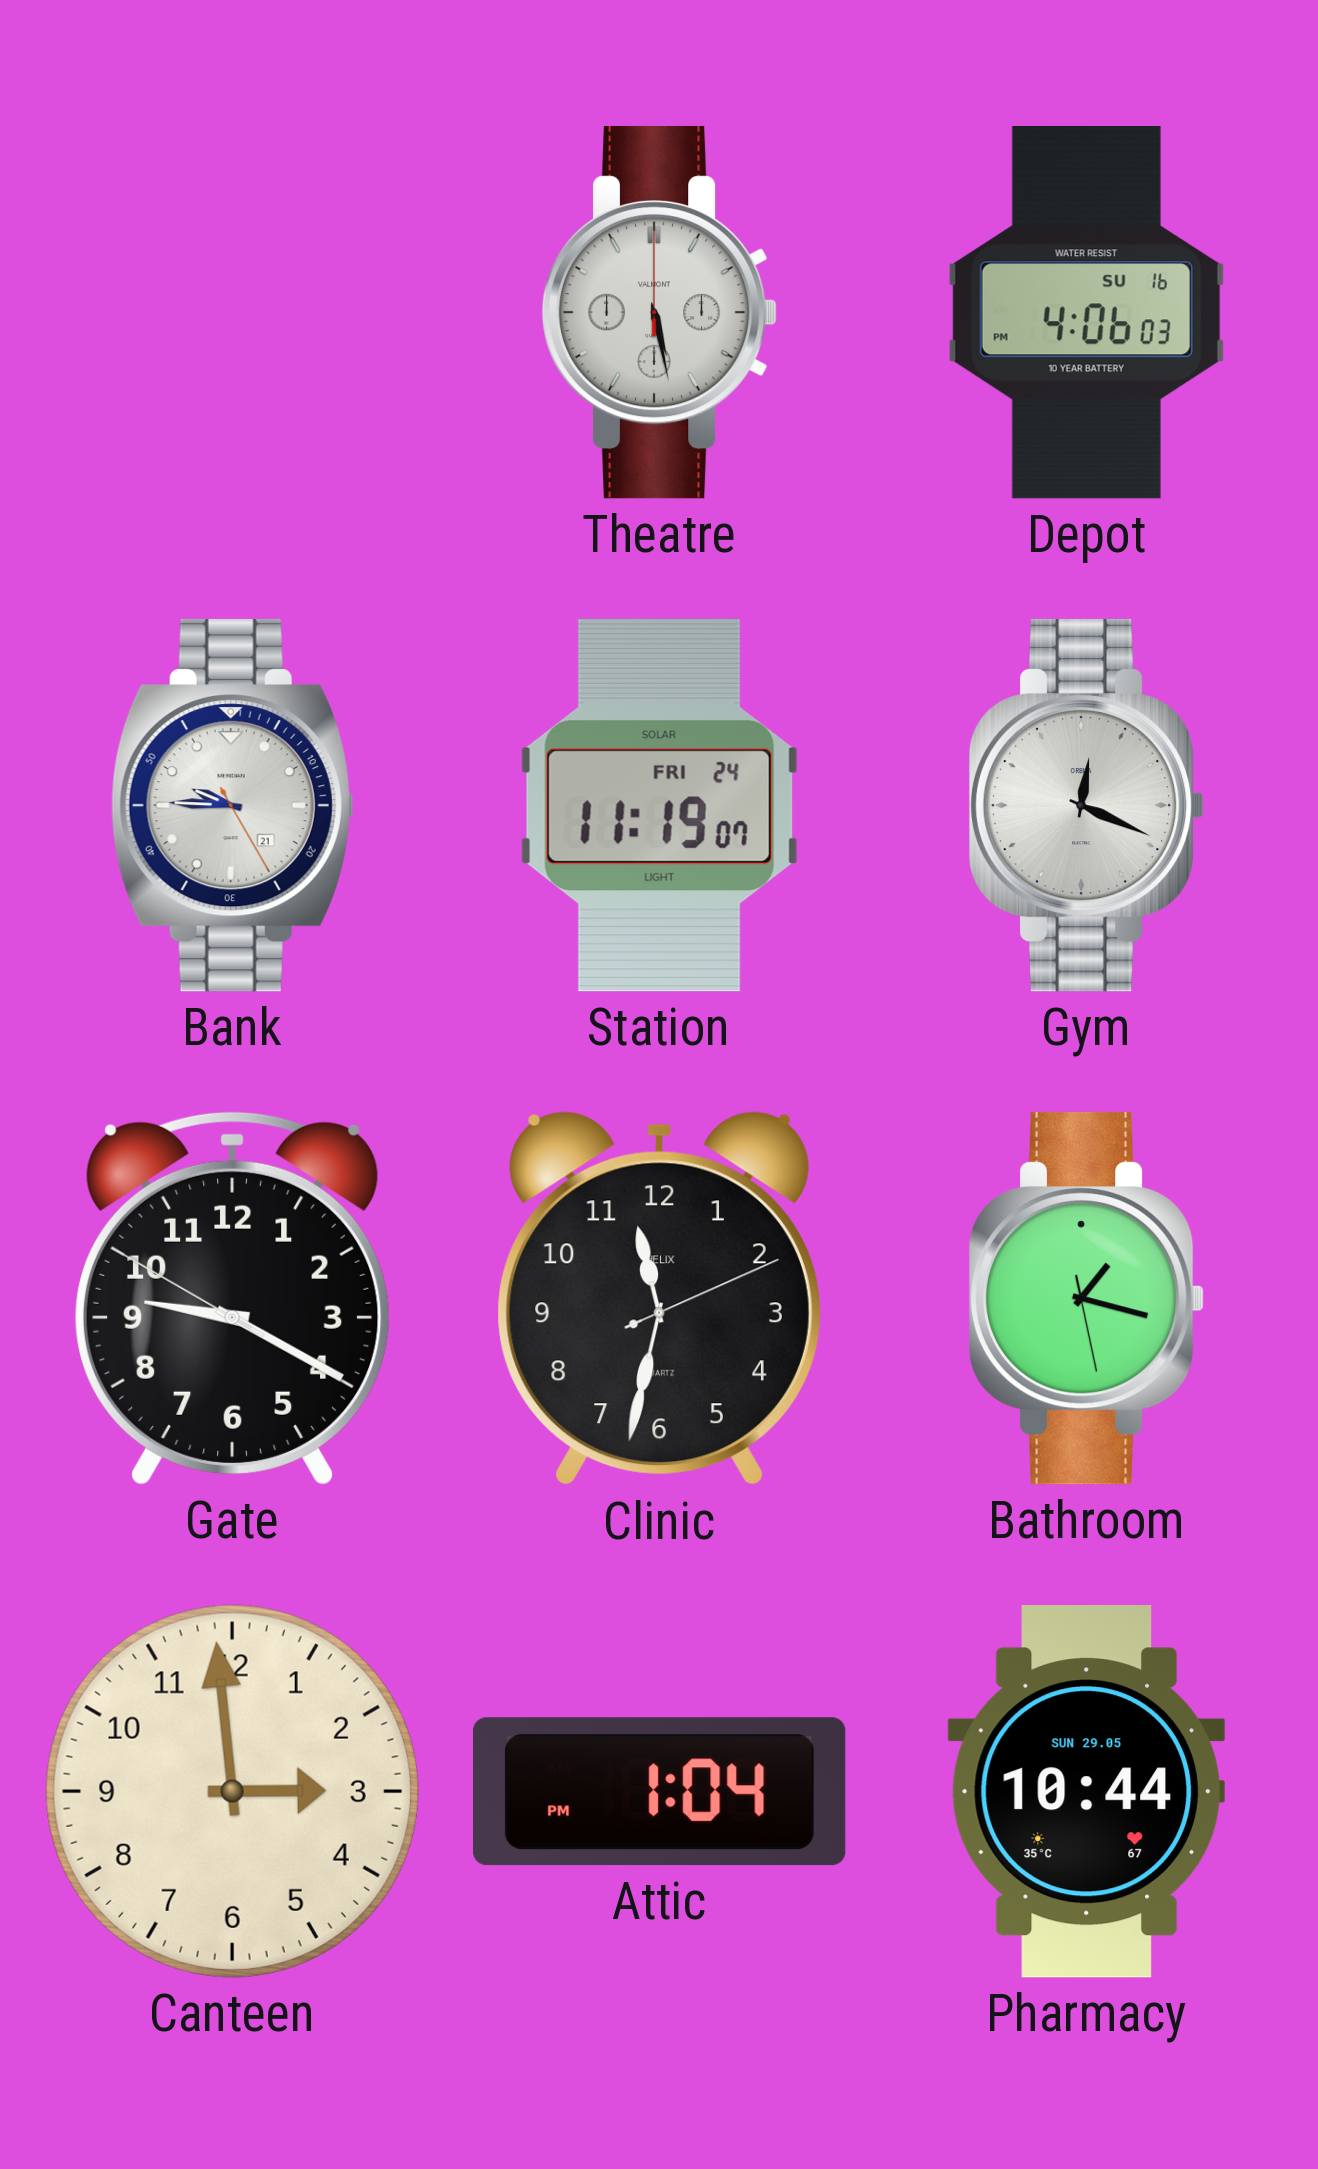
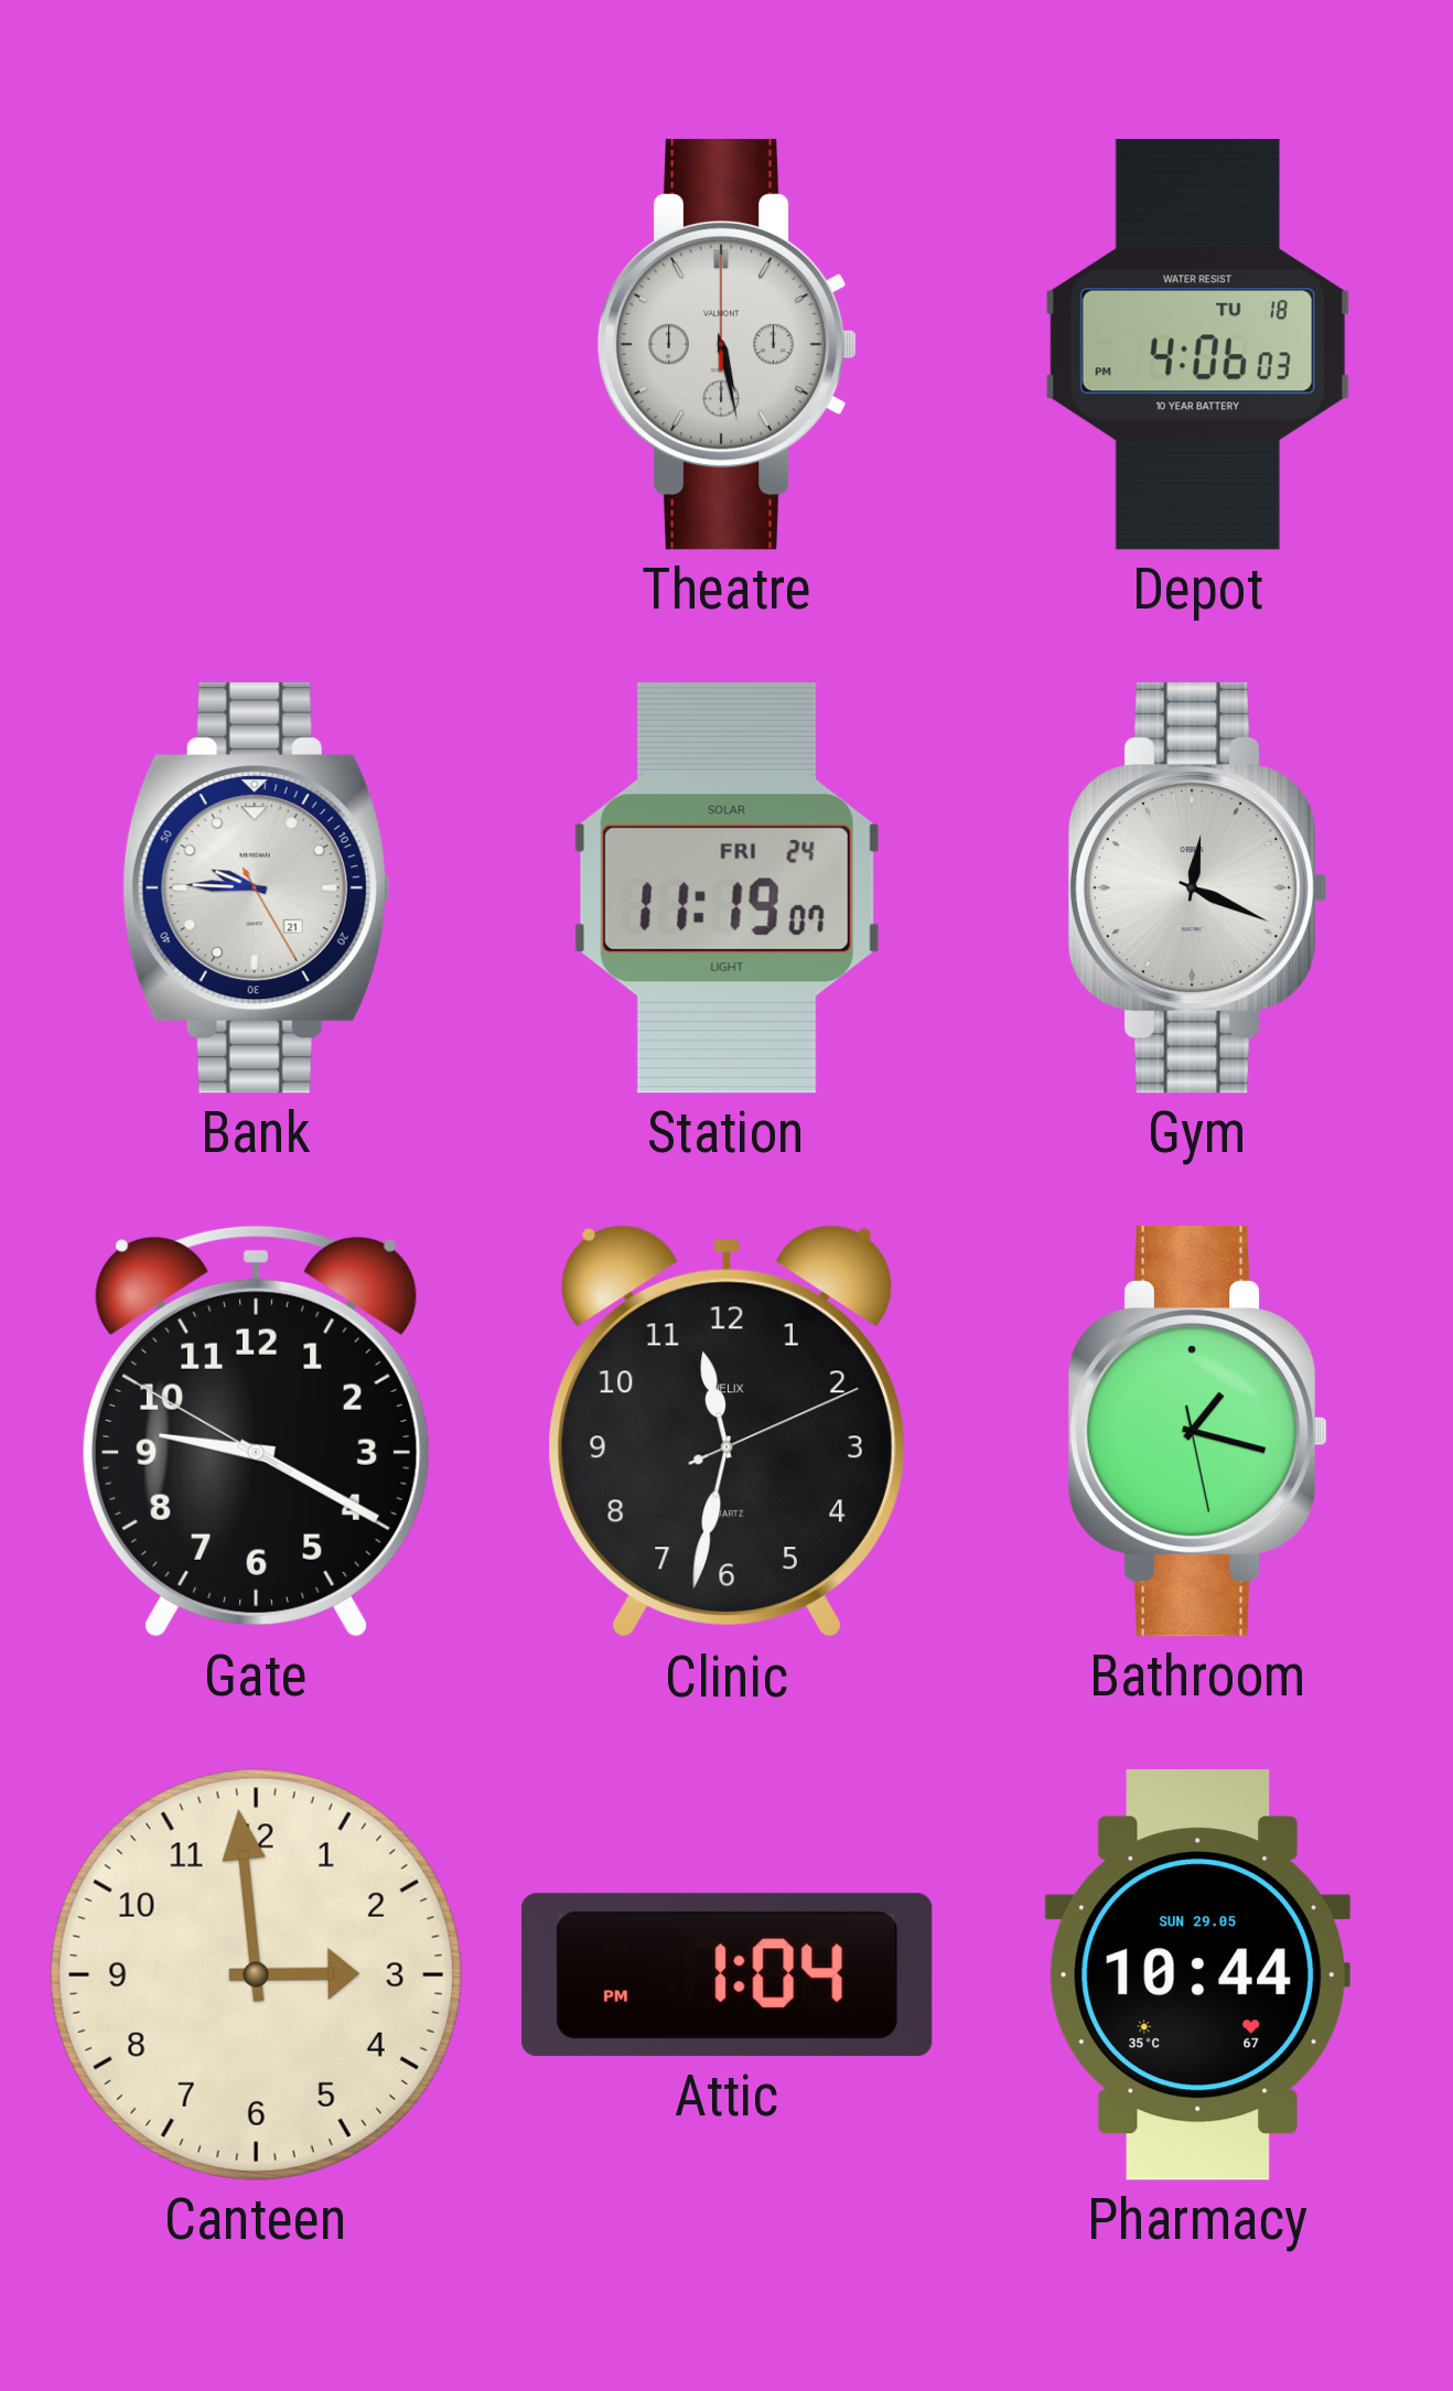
Depot date: SU 16 -> TU 18 (1197, 345)
